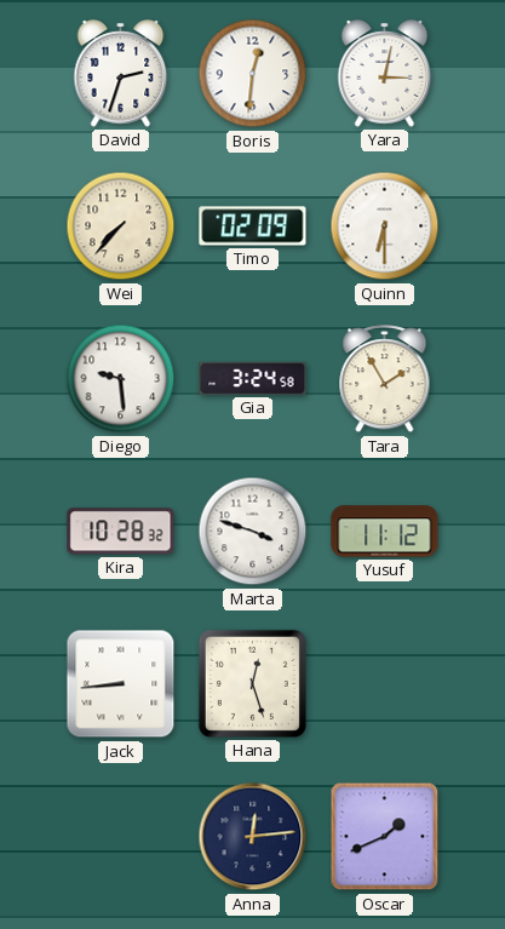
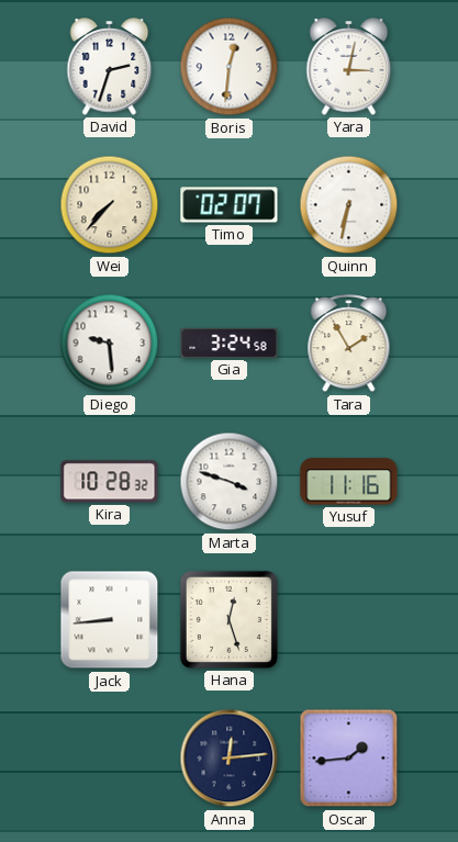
Timo: 02:09 -> 02:07 (230, 205)
Quinn: 6:30 -> 6:32 (349, 205)
Yusuf: 11:12 -> 11:16 (349, 482)
Oscar: 1:41 -> 1:44 (349, 759)
